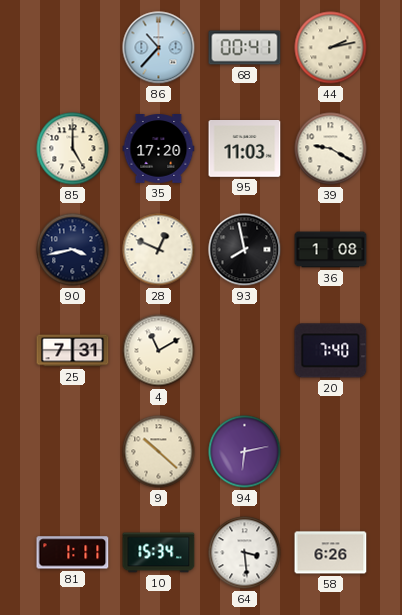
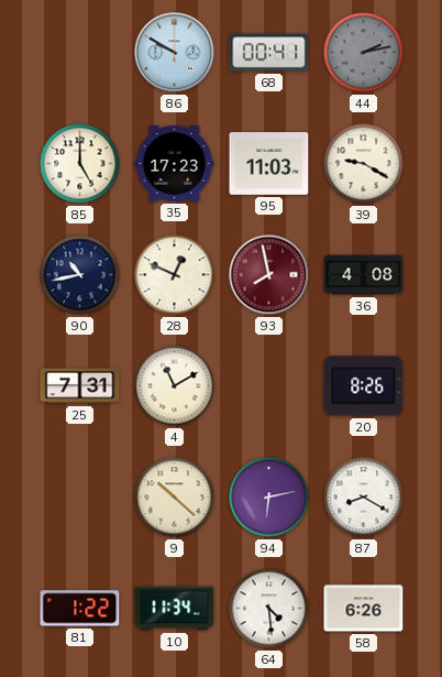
86: 10:37 -> 9:50 (175, 53)
44 dial: cream -> grey (364, 53)
35: 17:20 -> 17:23 (175, 164)
90: 3:43 -> 10:43 (80, 275)
93 dial: black -> burgundy (269, 275)
36: 1:08 -> 4:08 (364, 275)
20: 7:40 -> 8:26 (364, 386)
87: none -> 8:20 (364, 498)
81: 1:11 -> 1:22 (80, 609)
10: 15:34 -> 11:34 (175, 609)
64: 3:29 -> 4:29 (269, 609)
